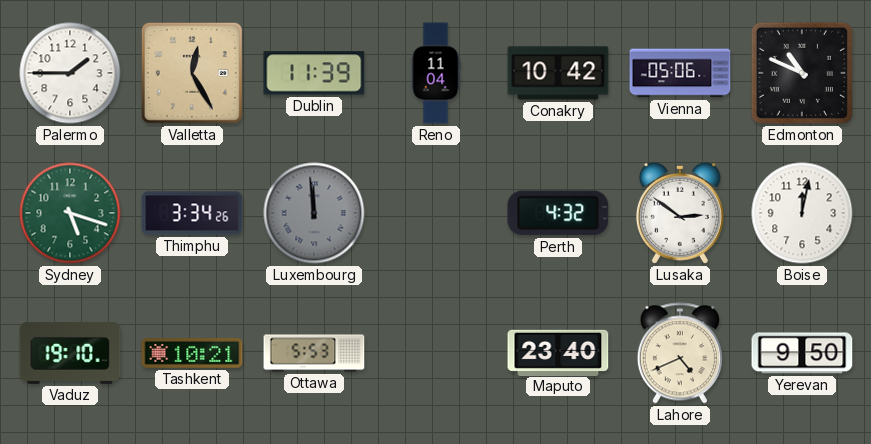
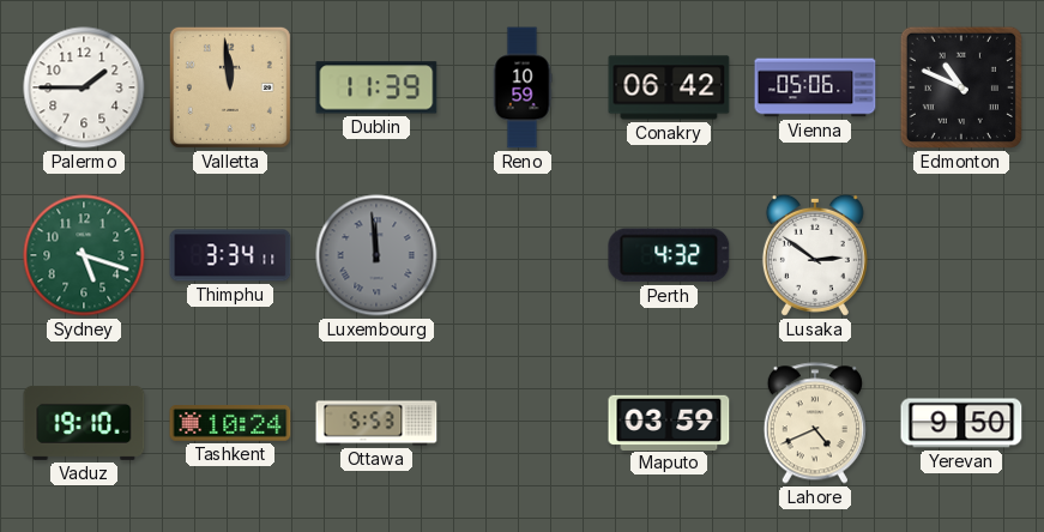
Valletta: 12:25 -> 11:59 (230, 87)
Reno: 11:04 -> 10:59 (523, 87)
Conakry: 10:42 -> 06:42 (669, 87)
Thimphu: 3:34:26 -> 3:34:11 (230, 255)
Boise: 12:02 -> none (802, 213)
Tashkent: 10:21 -> 10:24 (230, 423)
Maputo: 23:40 -> 03:59 (669, 422)
